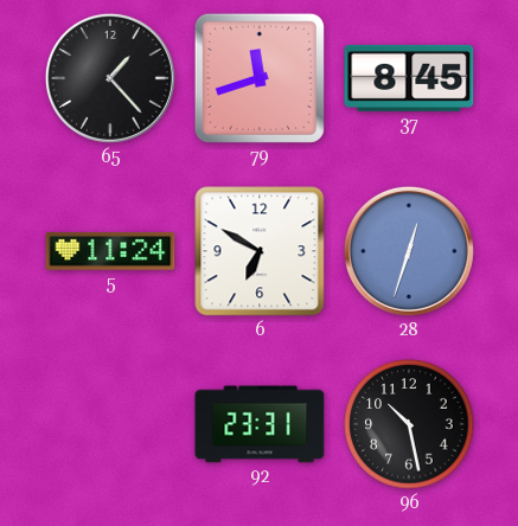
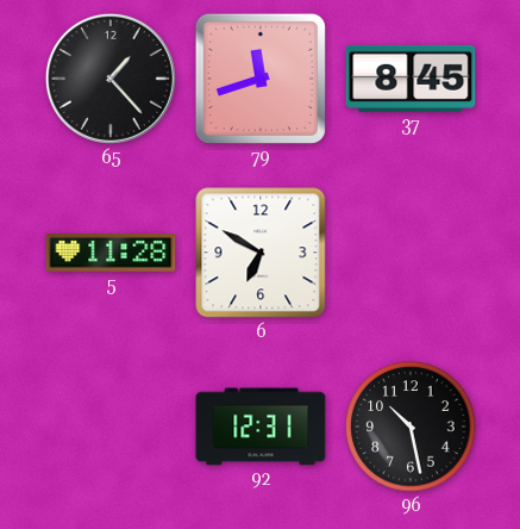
5: 11:24 -> 11:28 (111, 253)
28: 12:33 -> none (409, 251)
92: 23:31 -> 12:31 (261, 427)
